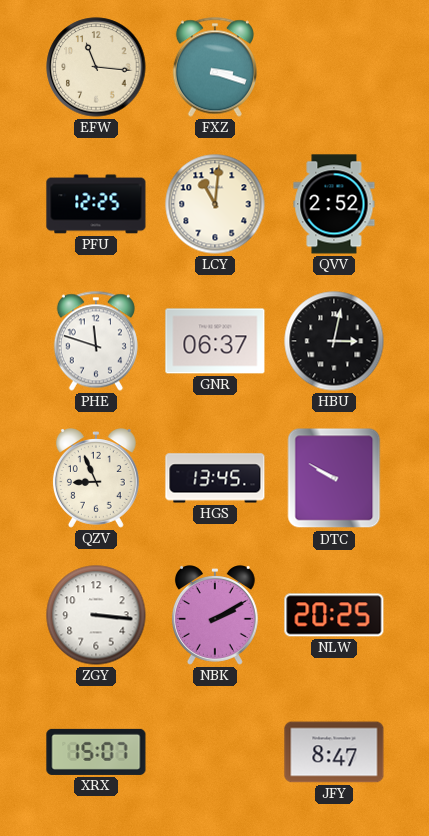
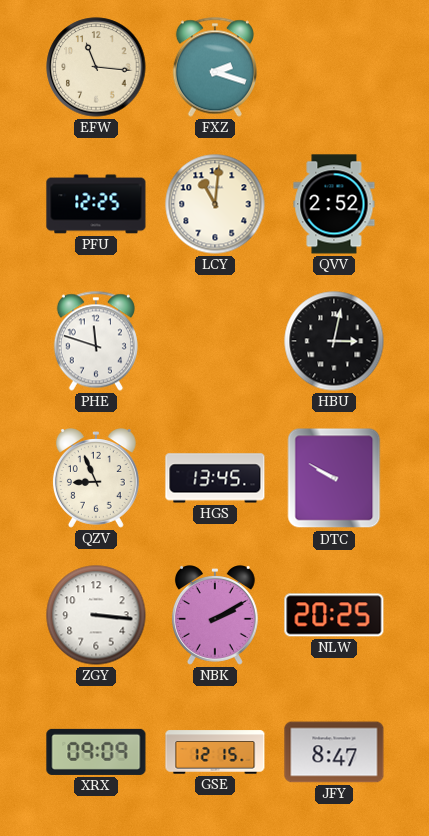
FXZ: 3:18 -> 2:18 (215, 67)
GNR: 06:37 -> none (215, 341)
XRX: 15:07 -> 09:09 (96, 752)
GSE: none -> 12:15 (215, 752)
